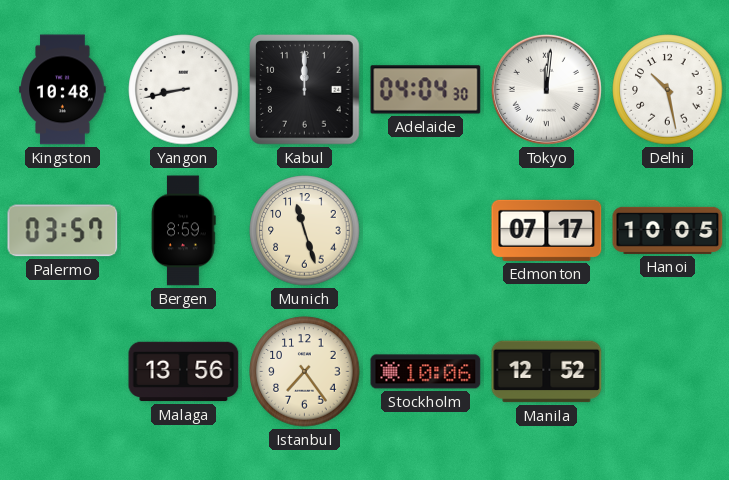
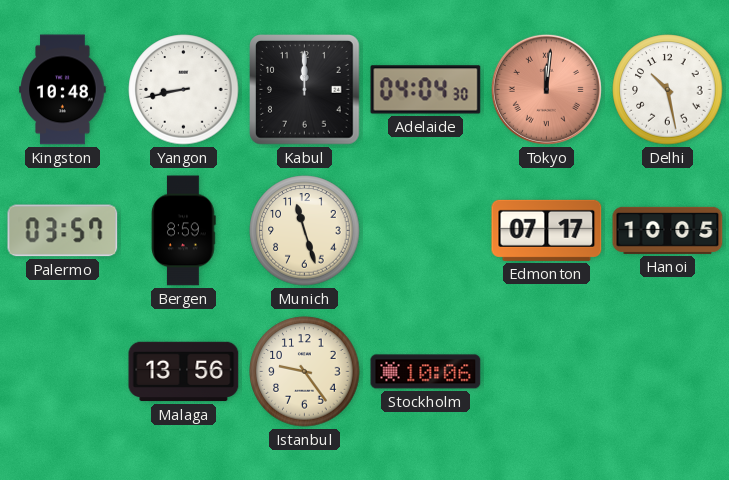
Tokyo dial: white -> salmon (546, 89)
Istanbul: 7:24 -> 9:24 (305, 372)
Manila: 12:52 -> none (547, 372)
